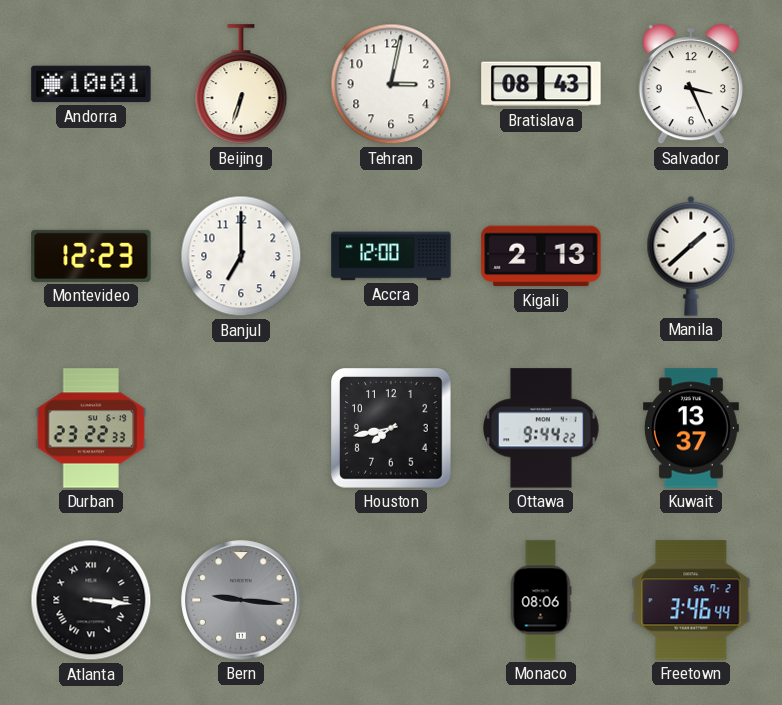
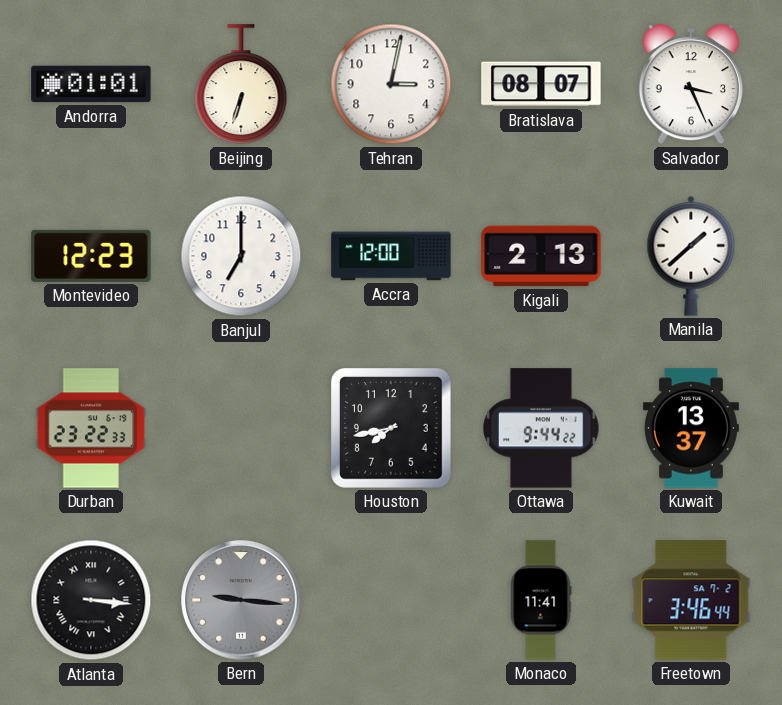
Andorra: 10:01 -> 01:01 (91, 84)
Bratislava: 08:43 -> 08:07 (541, 84)
Monaco: 08:06 -> 11:41 (541, 600)
